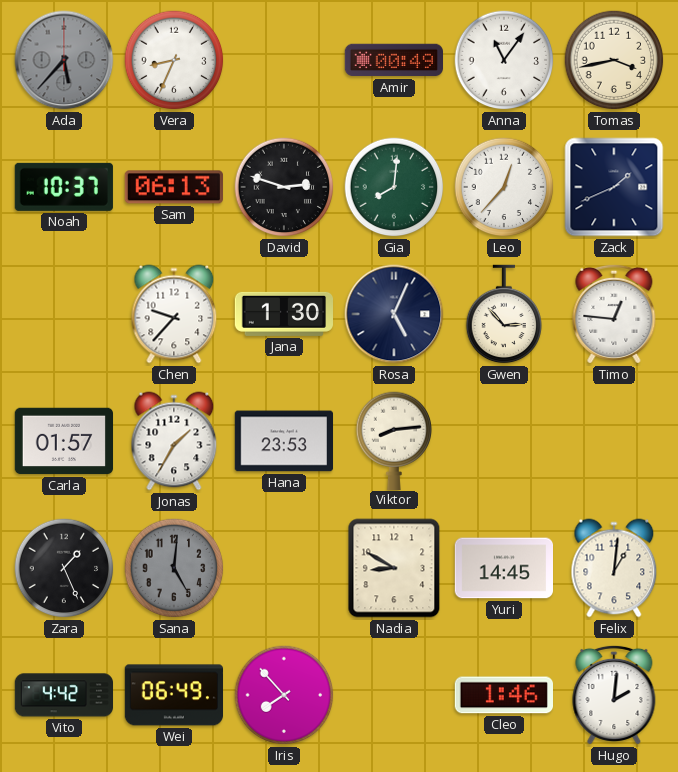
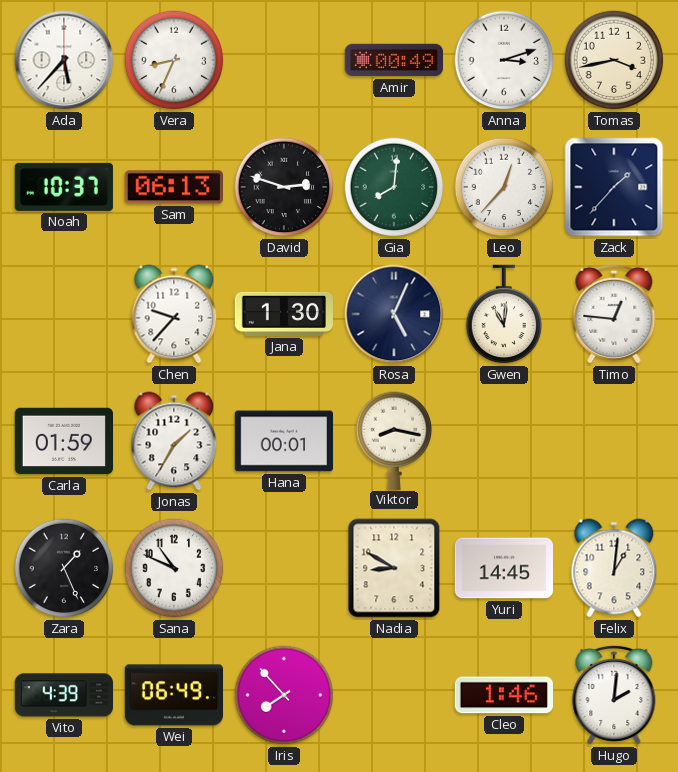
Ada dial: grey -> white (64, 60)
Anna: 11:06 -> 3:12 (504, 60)
Zack: 1:41 -> 1:37 (614, 187)
Gwen: 2:53 -> 11:01 (504, 314)
Carla: 01:57 -> 01:59 (63, 441)
Hana: 23:53 -> 00:01 (283, 441)
Viktor: 8:14 -> 8:17 (394, 440)
Sana: 5:01 -> 10:49 (174, 568)
Sana dial: grey -> white (174, 568)
Vito: 4:42 -> 4:39 (63, 695)
